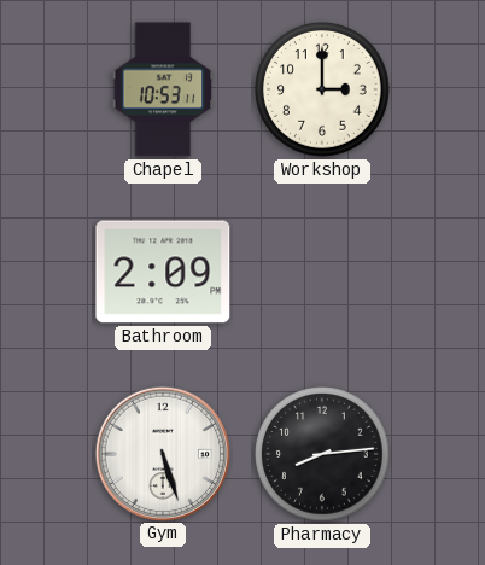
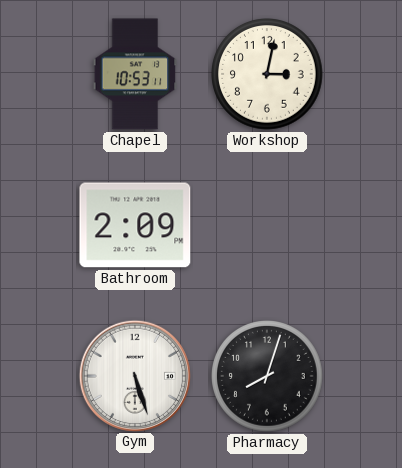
Workshop: 3:00 -> 3:02 (268, 75)
Pharmacy: 8:14 -> 8:03 (268, 377)
